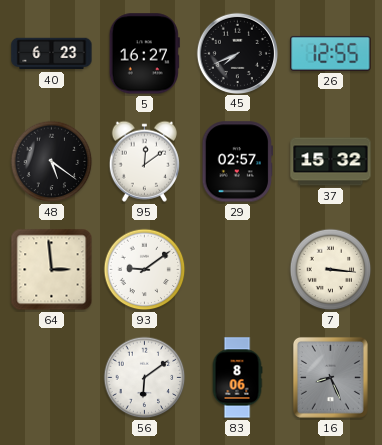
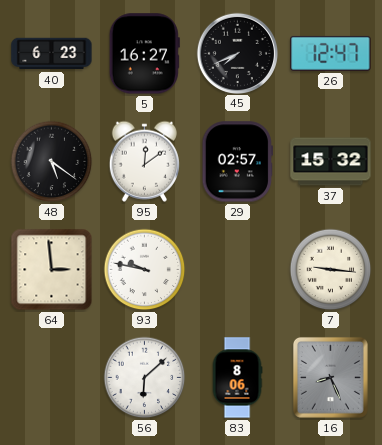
26: 12:55 -> 12:47 (331, 53)
93: 9:09 -> 9:47 (145, 270)
7: 3:16 -> 9:16 (331, 270)
56: 6:09 -> 6:08 (145, 378)
